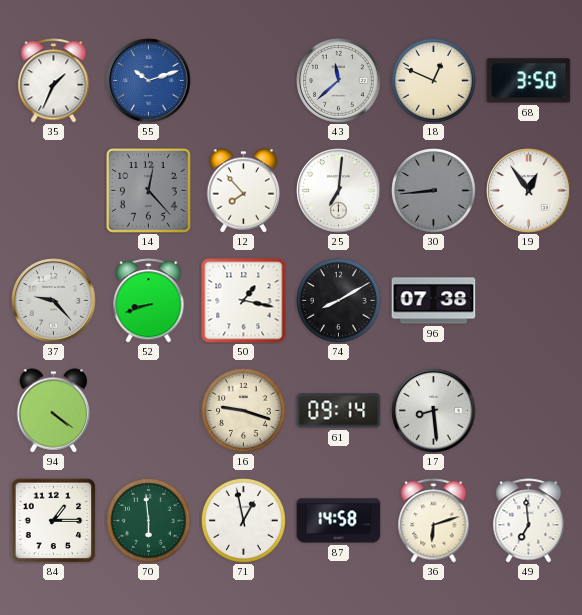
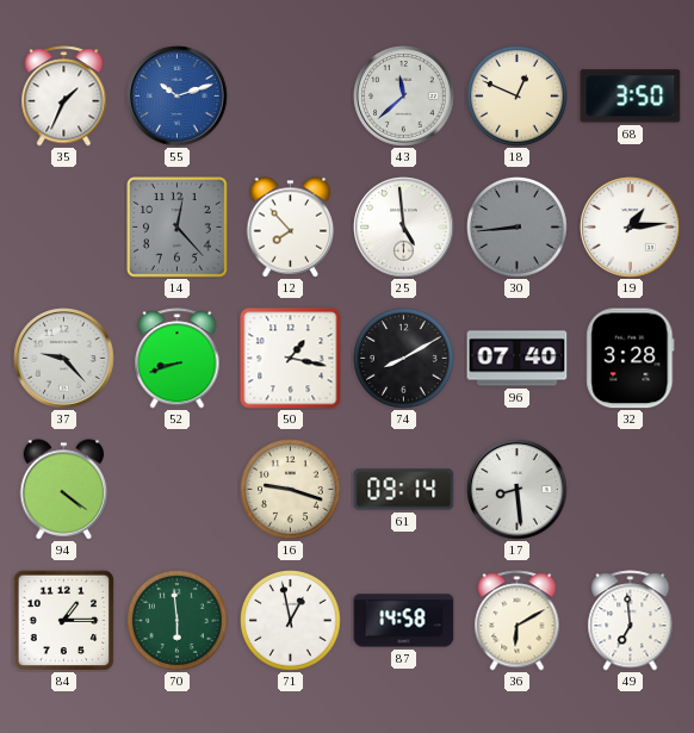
25: 7:01 -> 4:59 (404, 228)
19: 12:54 -> 1:14 (631, 228)
96: 07:38 -> 07:40 (518, 359)
32: none -> 3:28 (631, 359)
36: 6:12 -> 6:10 (518, 621)
